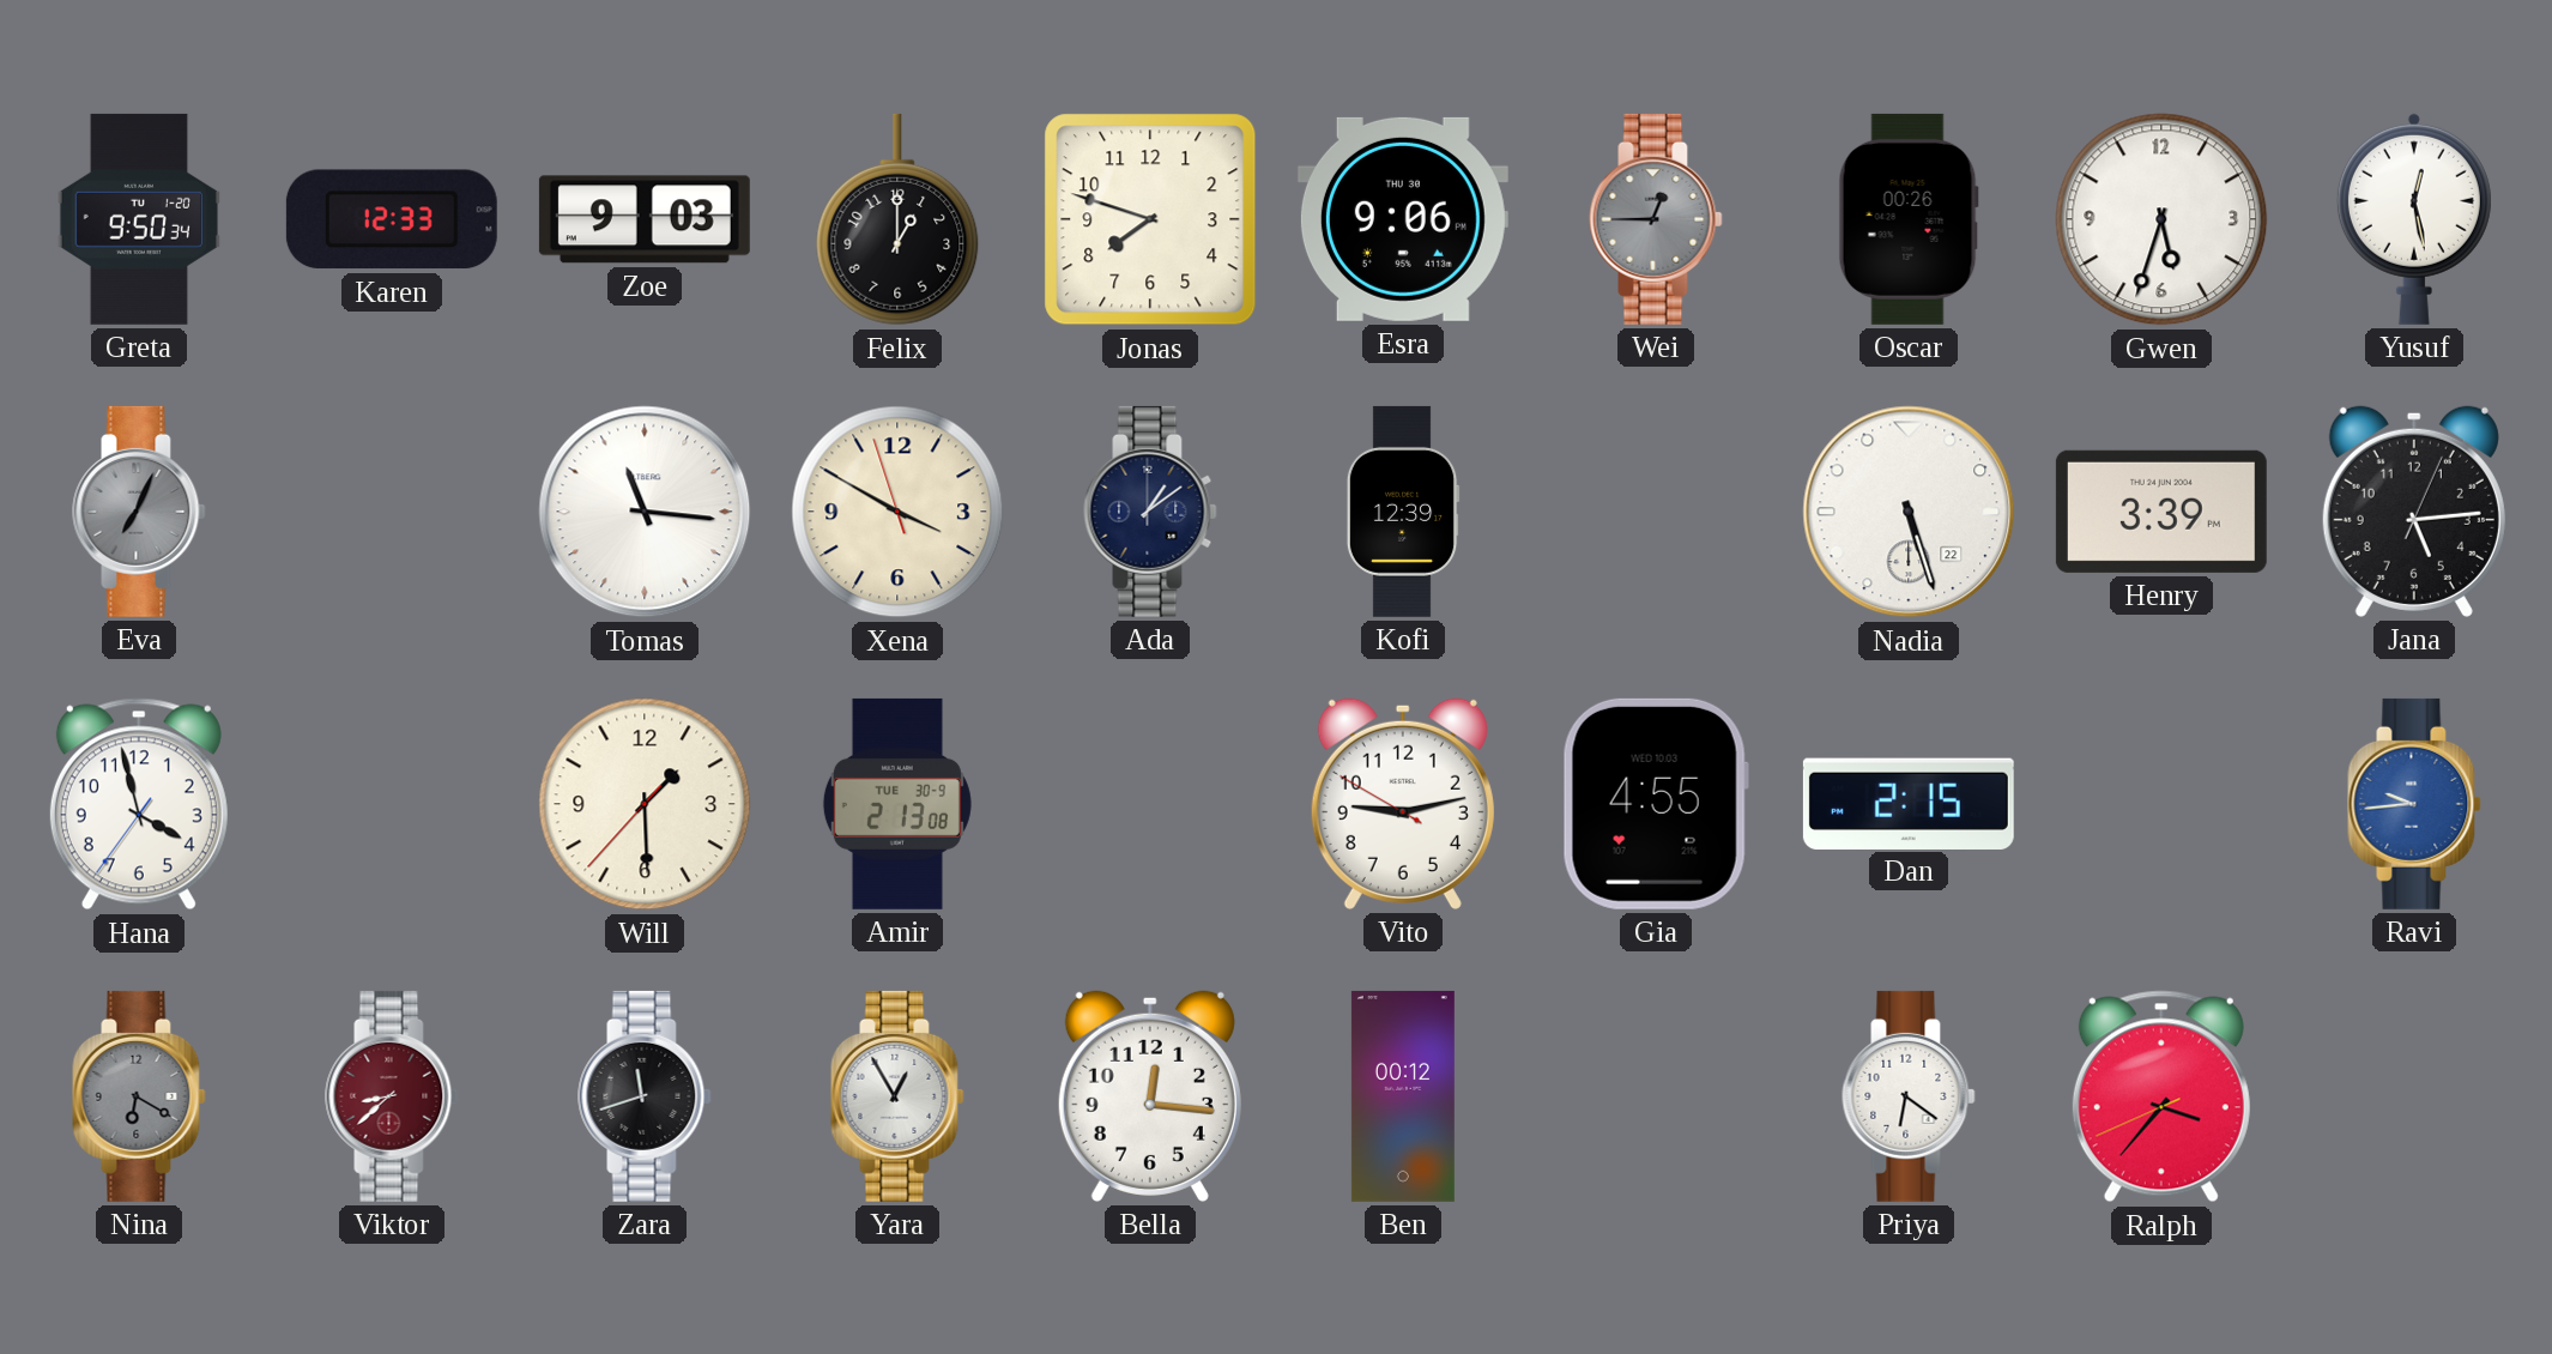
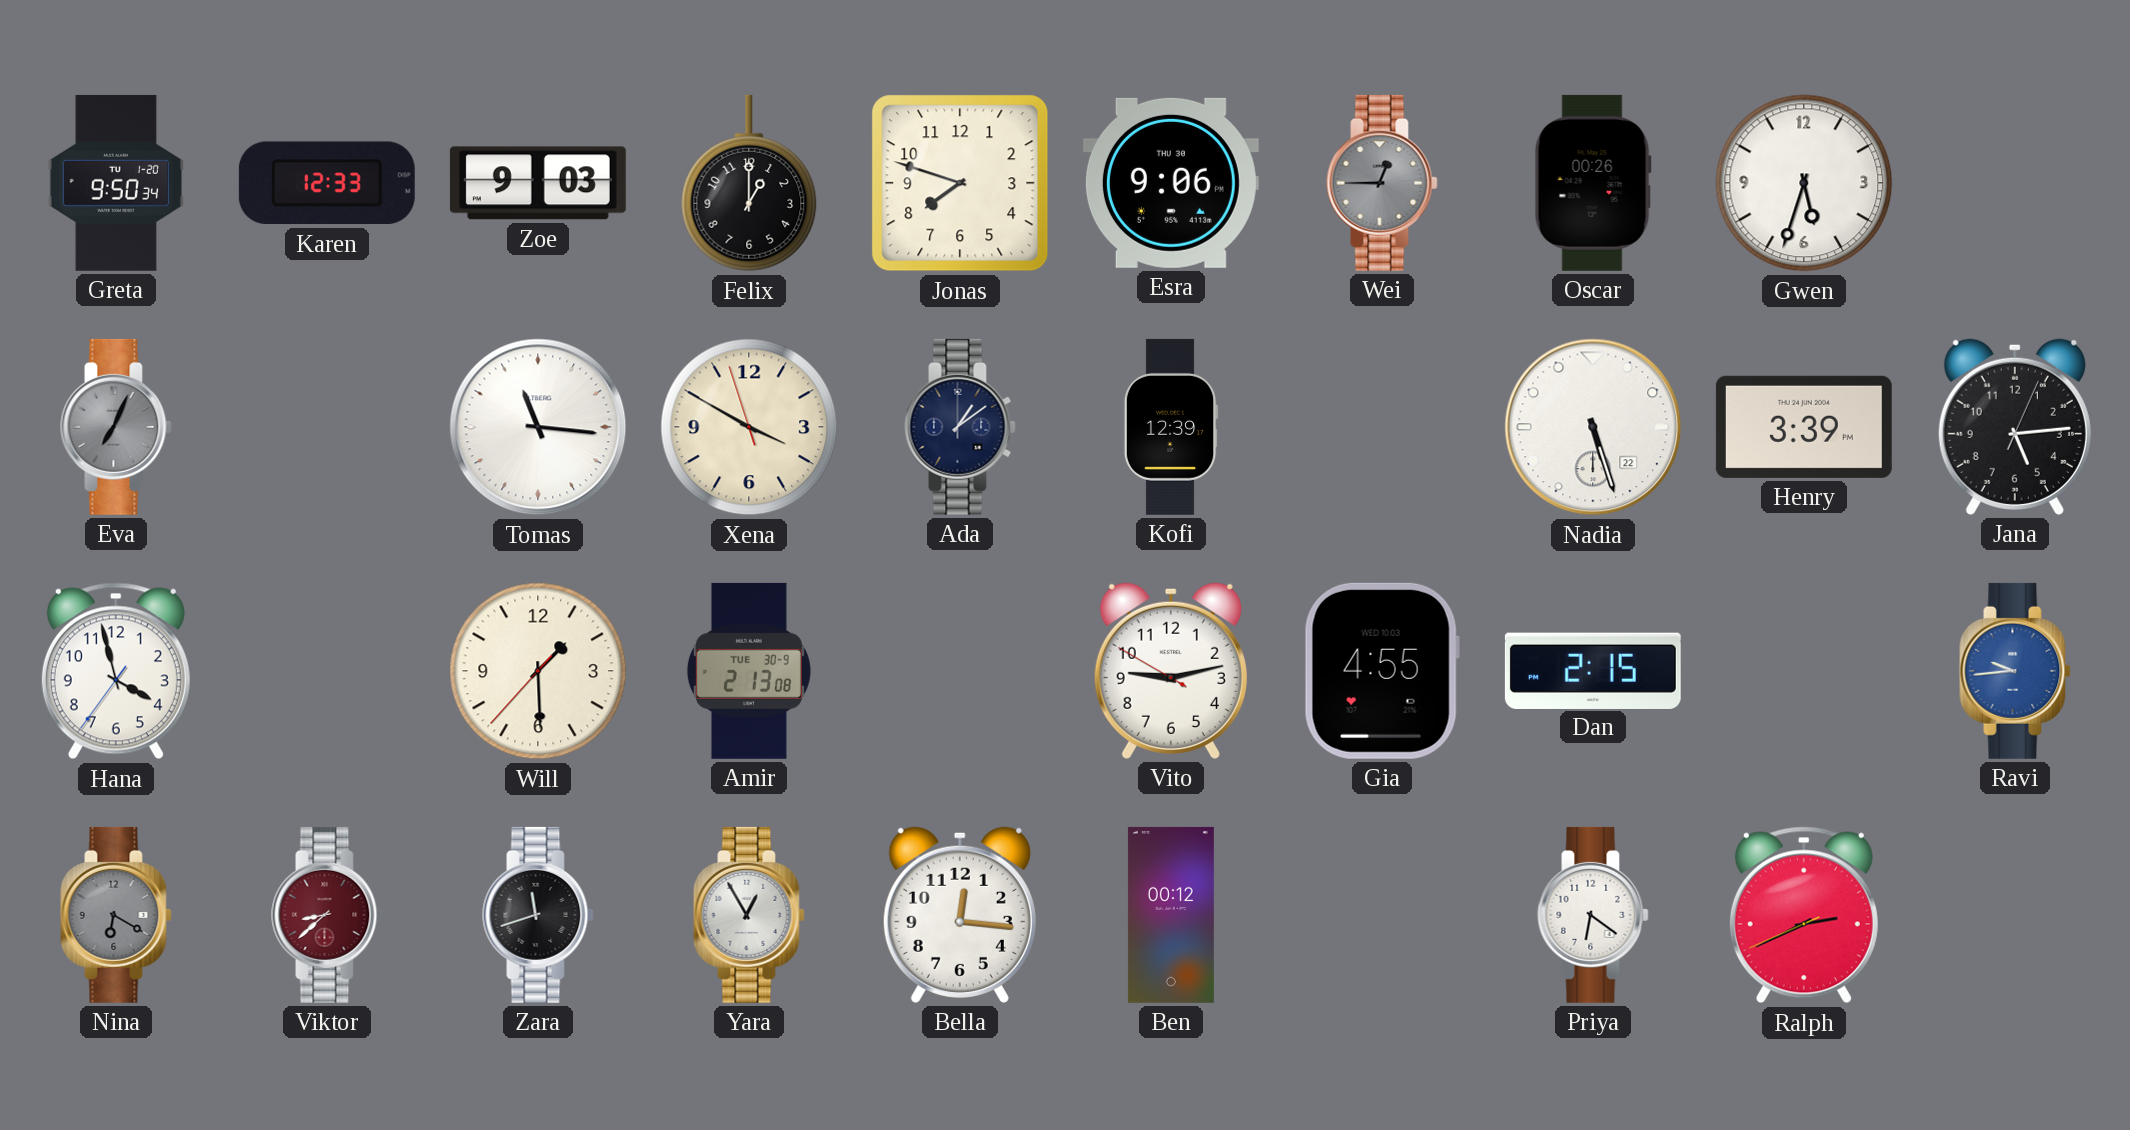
Yusuf: 12:28 -> none (2414, 219)
Ralph: 3:36 -> 2:40 (1804, 915)
